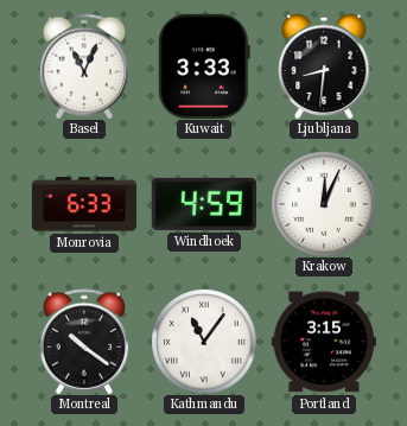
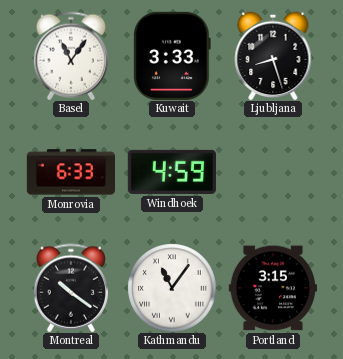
Basel: 11:04 -> 11:06 (70, 56)
Ljubljana: 8:31 -> 8:27 (273, 56)
Krakow: 12:04 -> none (324, 204)
